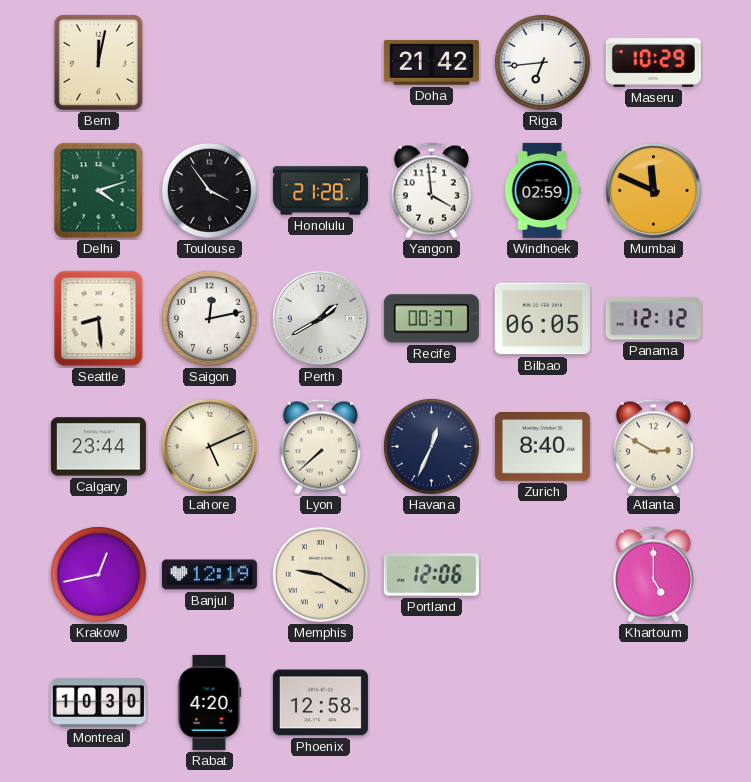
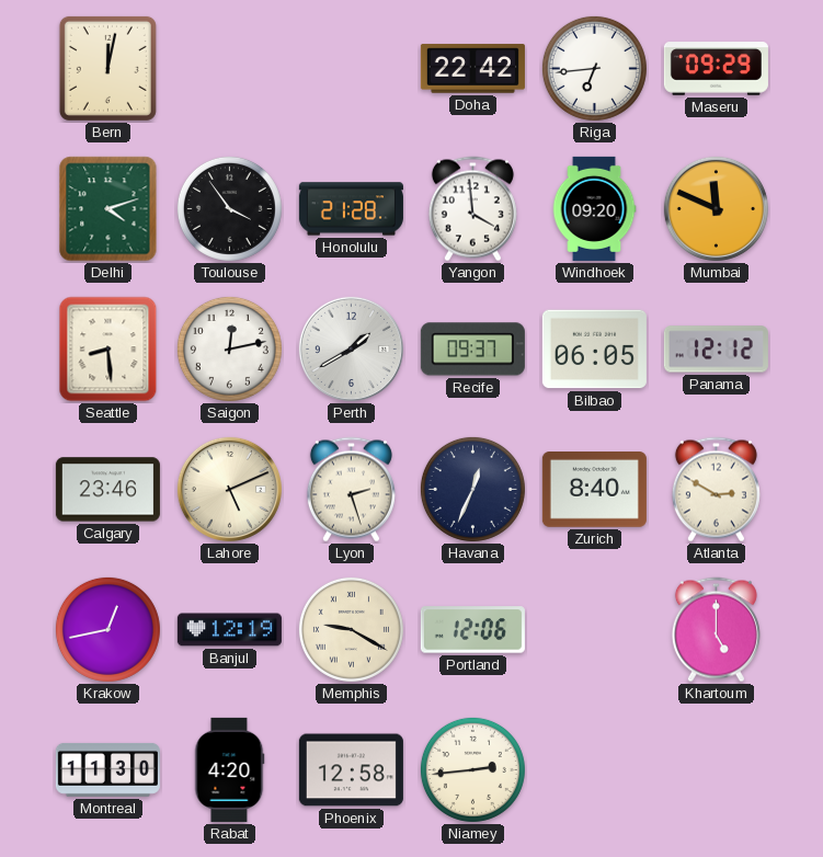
Doha: 21:42 -> 22:42 (472, 69)
Maseru: 10:29 -> 09:29 (716, 69)
Windhoek: 02:59 -> 09:20 (594, 208)
Recife: 00:37 -> 09:37 (472, 350)
Calgary: 23:44 -> 23:46 (107, 490)
Lyon: 7:38 -> 2:27 (351, 490)
Montreal: 10:30 -> 11:30 (107, 769)
Niamey: none -> 2:44 (472, 769)
